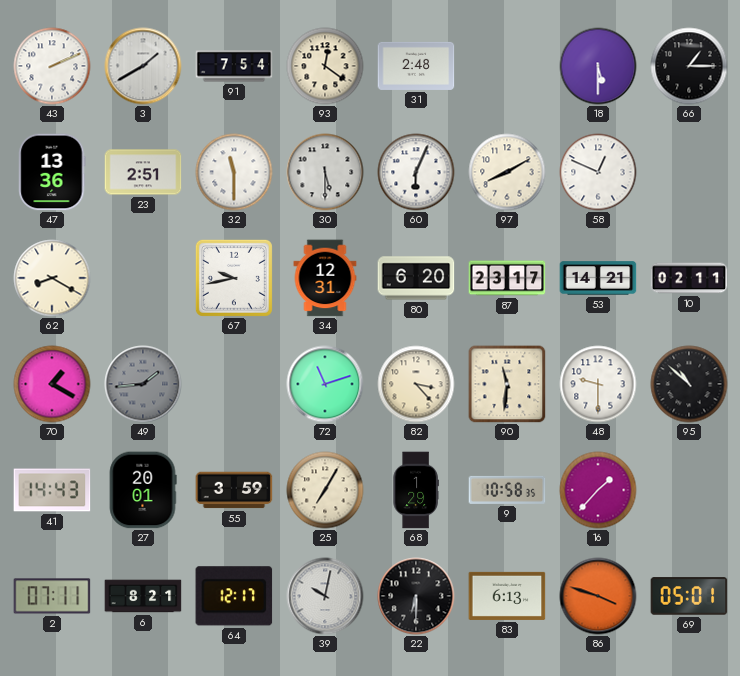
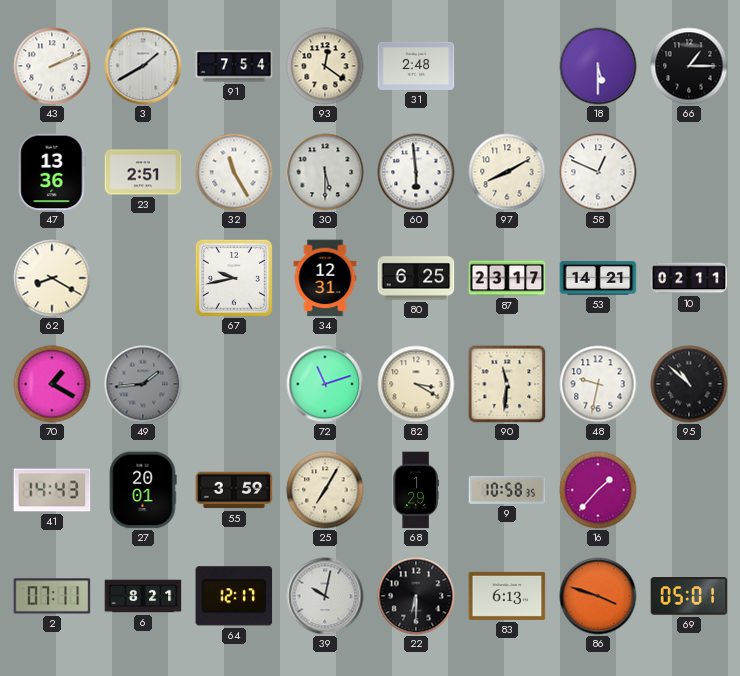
32: 11:30 -> 11:25 (234, 172)
60: 6:04 -> 5:59 (416, 172)
80: 6:20 -> 6:25 (416, 278)
82: 3:23 -> 3:20 (416, 384)
48: 9:30 -> 9:32 (598, 384)
